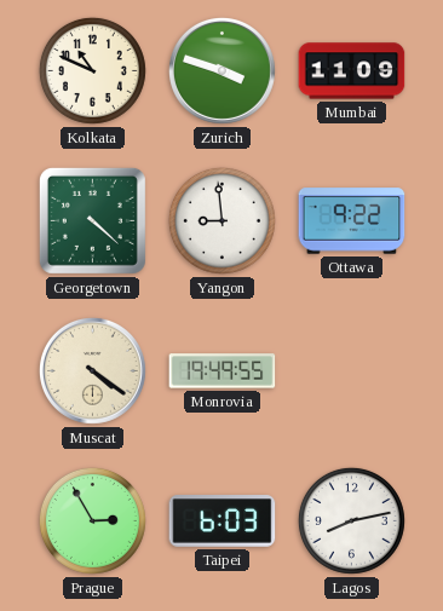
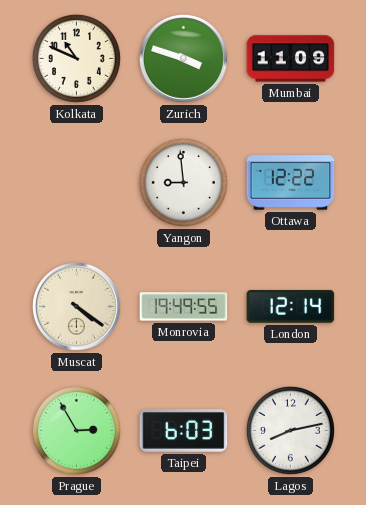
Georgetown: 4:22 -> none (92, 220)
Ottawa: 9:22 -> 12:22 (291, 183)
London: none -> 12:14 (291, 307)
